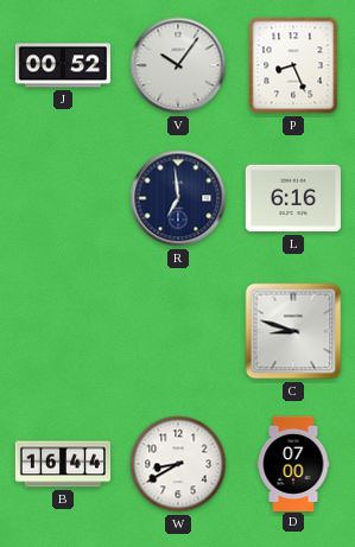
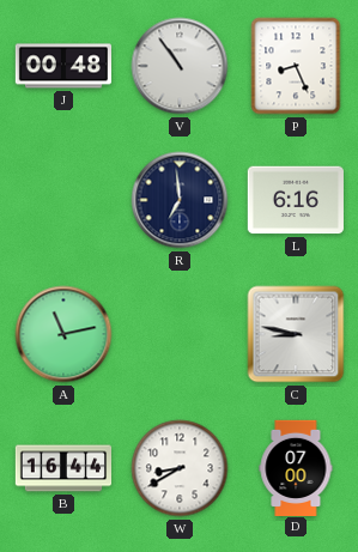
J: 00:52 -> 00:48 (62, 66)
V: 10:06 -> 10:54 (180, 66)
A: none -> 11:13 (63, 334)
C: 8:48 -> 8:47 (296, 334)
